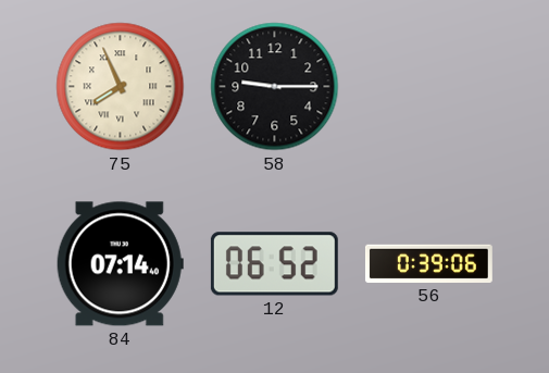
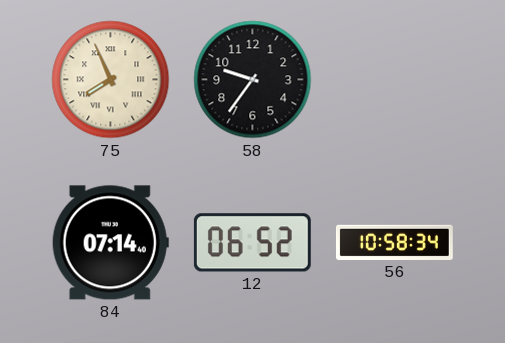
58: 9:15 -> 9:36 (253, 80)
56: 0:39 -> 10:58 (394, 242)
